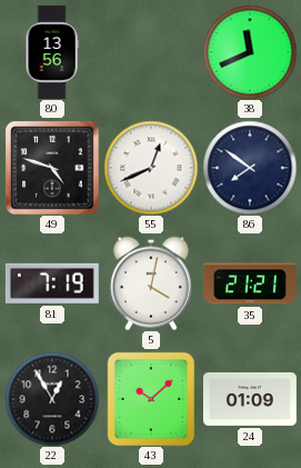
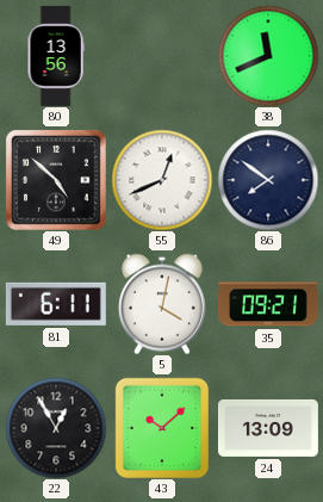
49: 4:48 -> 4:52 (56, 180)
81: 7:19 -> 6:11 (56, 304)
35: 21:21 -> 09:21 (268, 304)
24: 01:09 -> 13:09 (268, 428)
